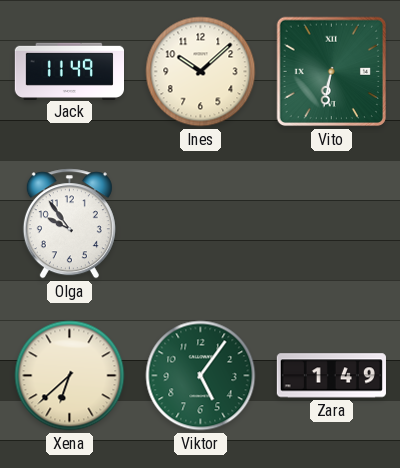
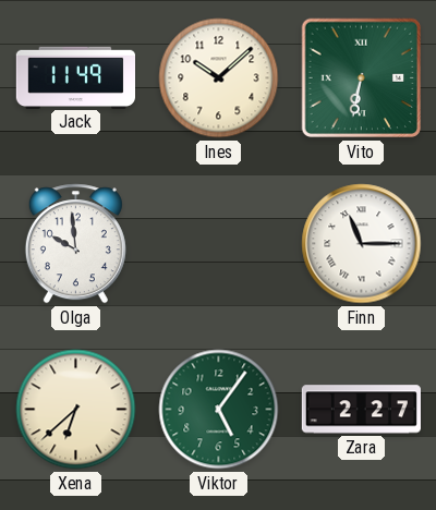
Olga: 9:54 -> 9:59 (75, 244)
Finn: none -> 11:15 (362, 244)
Zara: 1:49 -> 2:27 (361, 410)
